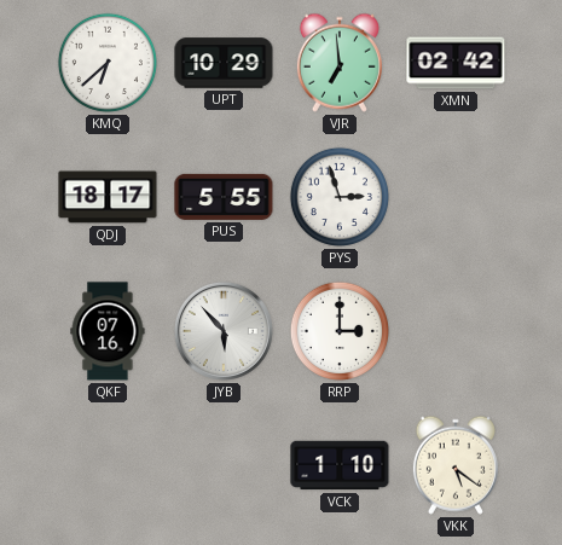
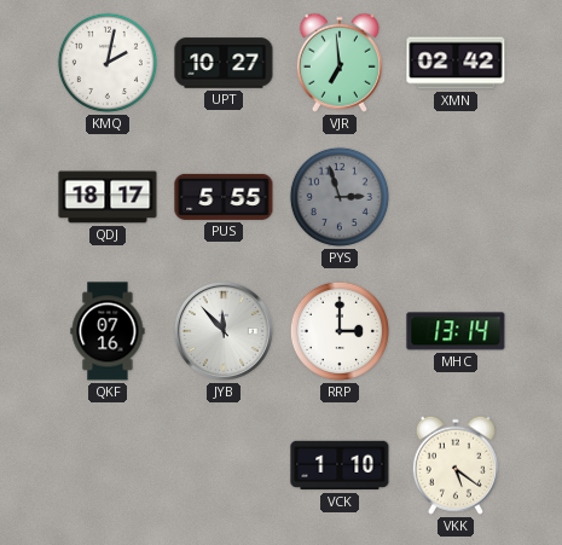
KMQ: 6:38 -> 2:02 (108, 63)
UPT: 10:29 -> 10:27 (224, 63)
PYS dial: white -> grey (340, 197)
JYB: 5:53 -> 11:53 (224, 331)
MHC: none -> 13:14 (456, 331)
